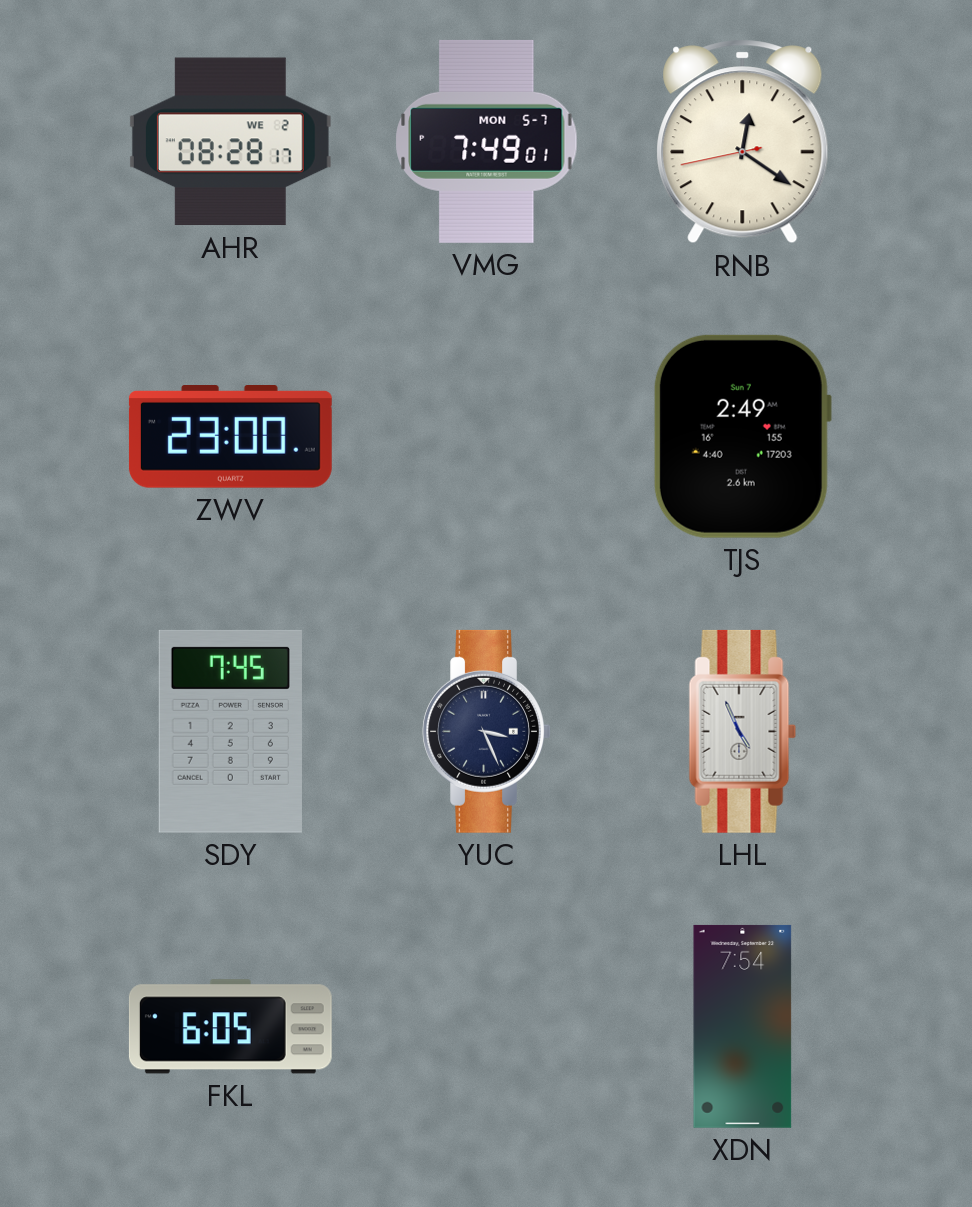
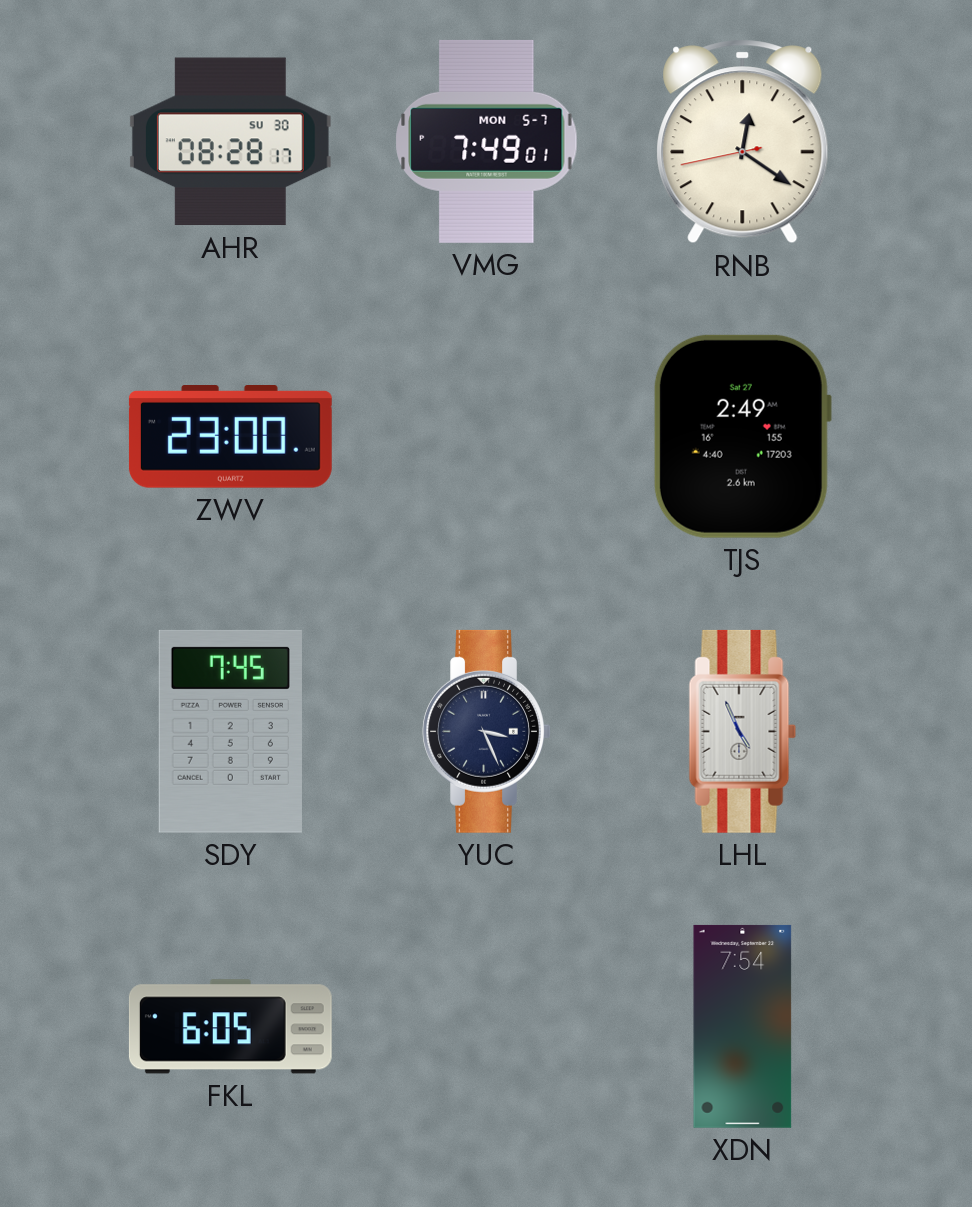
AHR date: WE 2 -> SU 30 (230, 142)
TJS date: Sun 7 -> Sat 27 (742, 436)
